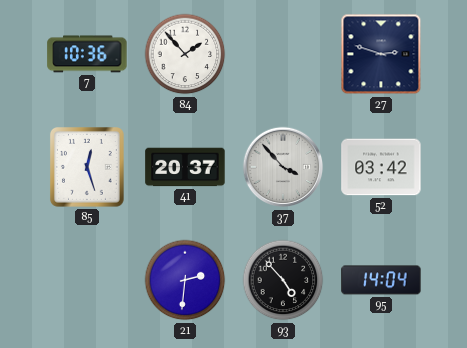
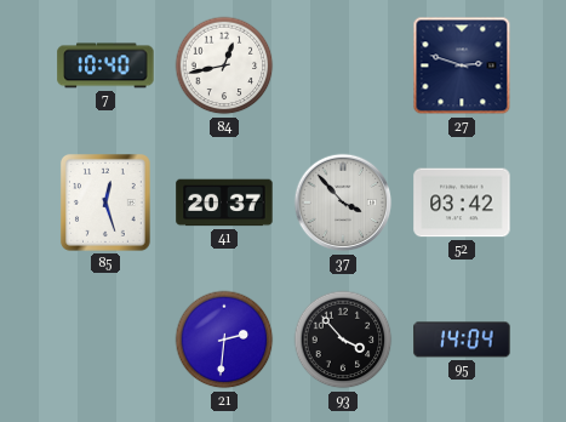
7: 10:36 -> 10:40 (105, 65)
84: 1:53 -> 12:43 (224, 65)
93: 4:53 -> 3:53 (343, 340)
